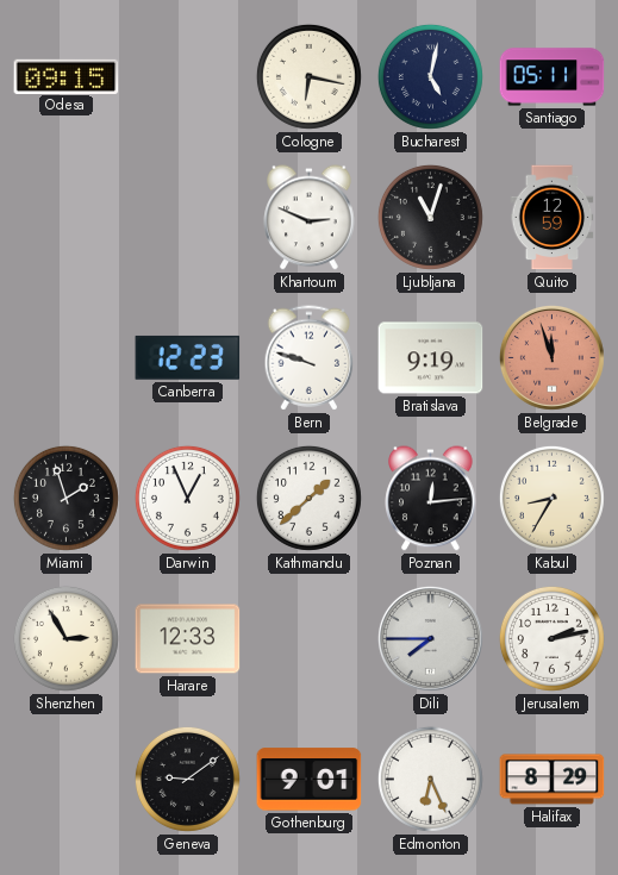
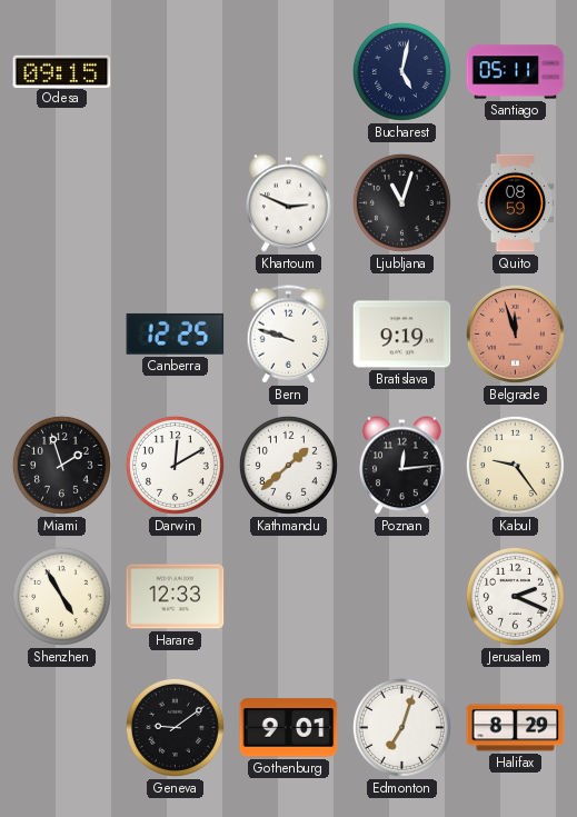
Cologne: 6:17 -> none (308, 76)
Quito: 12:59 -> 08:59 (516, 203)
Canberra: 12:23 -> 12:25 (176, 333)
Darwin: 12:56 -> 12:10 (175, 465)
Kabul: 8:35 -> 9:24 (515, 465)
Shenzhen: 2:55 -> 4:55 (61, 596)
Dili: 7:45 -> none (430, 638)
Jerusalem: 2:13 -> 2:19 (515, 596)
Edmonton: 6:26 -> 7:03 (401, 727)
